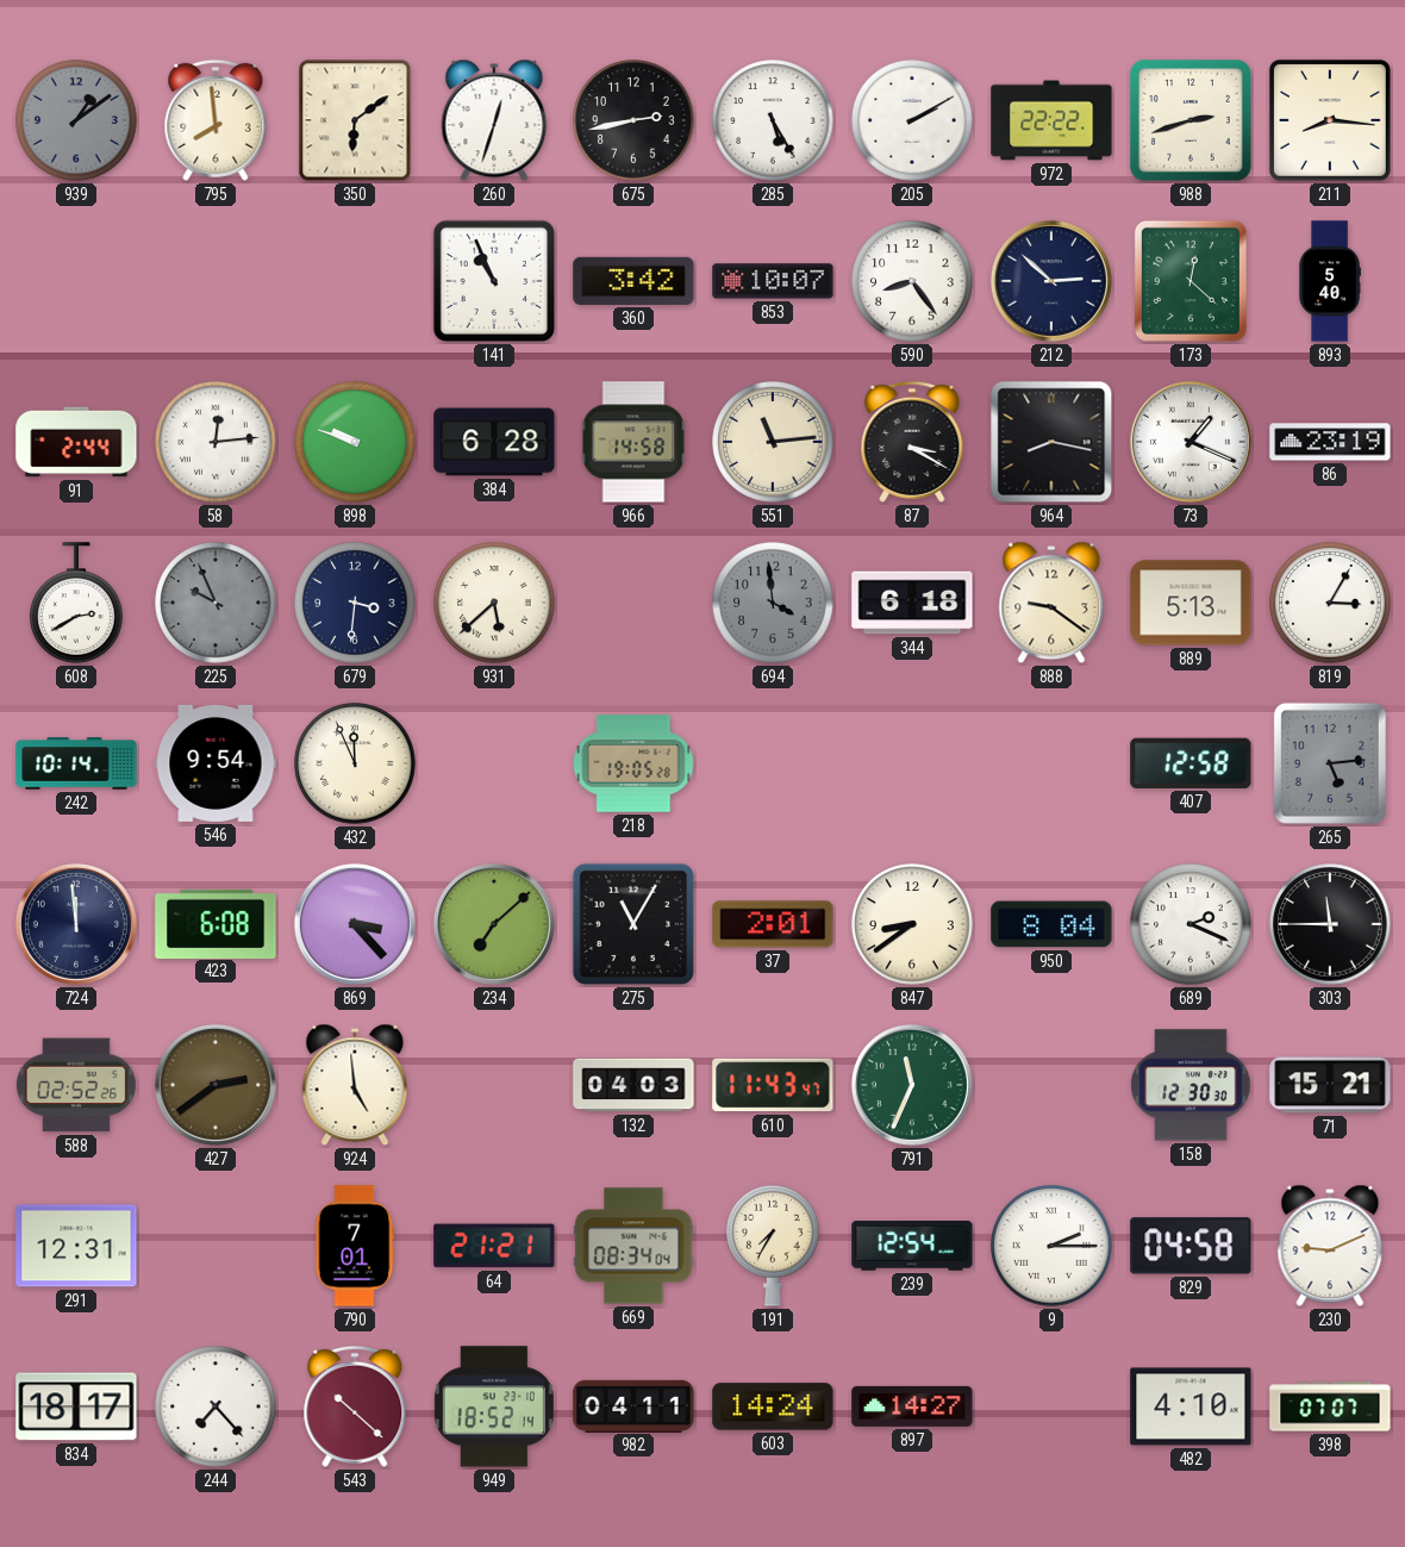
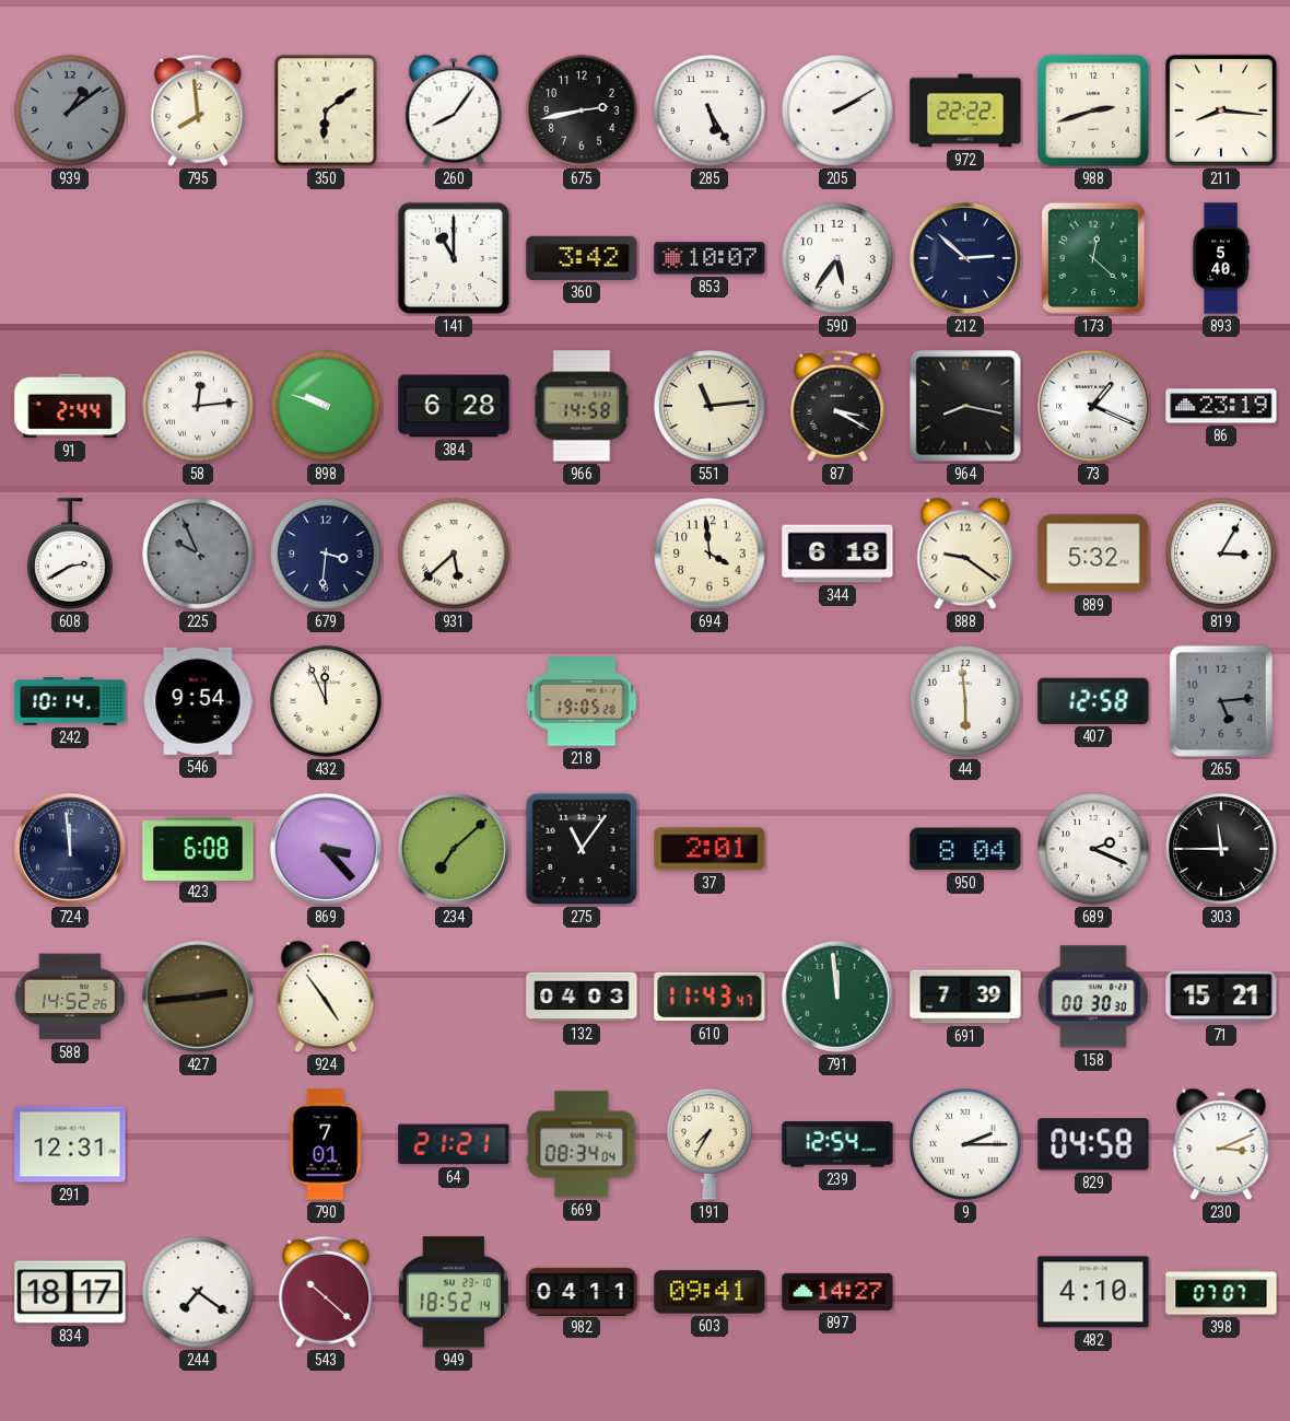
260: 12:33 -> 8:06 (454, 110)
141: 10:56 -> 11:00 (454, 258)
590: 8:24 -> 5:36 (837, 258)
694 dial: grey -> cream (709, 554)
889: 5:13 -> 5:32 (1093, 554)
44: none -> 5:59 (965, 701)
275: 11:05 -> 11:06 (582, 849)
847: 8:39 -> none (912, 924)
588: 02:52 -> 14:52 (70, 997)
427: 2:39 -> 2:44 (198, 997)
924: 4:59 -> 4:54 (326, 997)
791: 11:34 -> 11:59 (837, 997)
691: none -> 7:39 (965, 997)
158: 12:30 -> 00:30 (1093, 997)
230: 9:11 -> 3:11 (1221, 1144)
244: 7:23 -> 7:21 (198, 1292)
603: 14:24 -> 09:41 (709, 1292)
